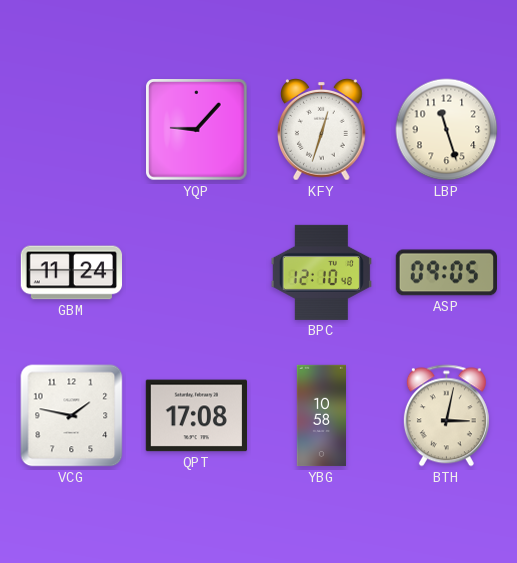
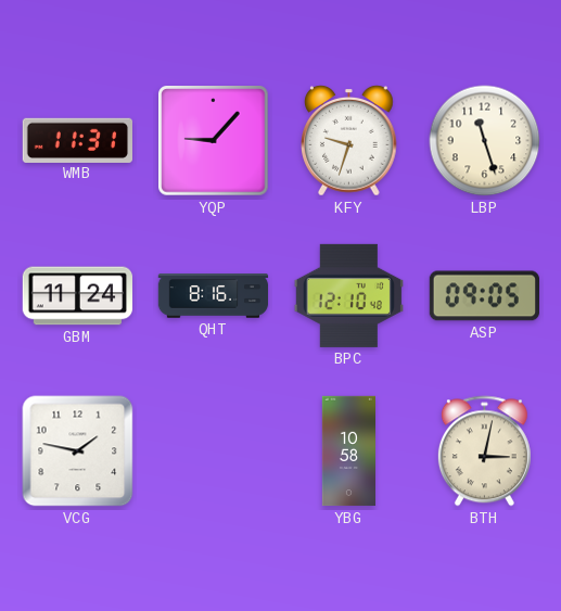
WMB: none -> 11:31 (77, 140)
KFY: 12:33 -> 9:33 (349, 141)
QHT: none -> 8:16 (214, 296)
QPT: 17:08 -> none (196, 416)
